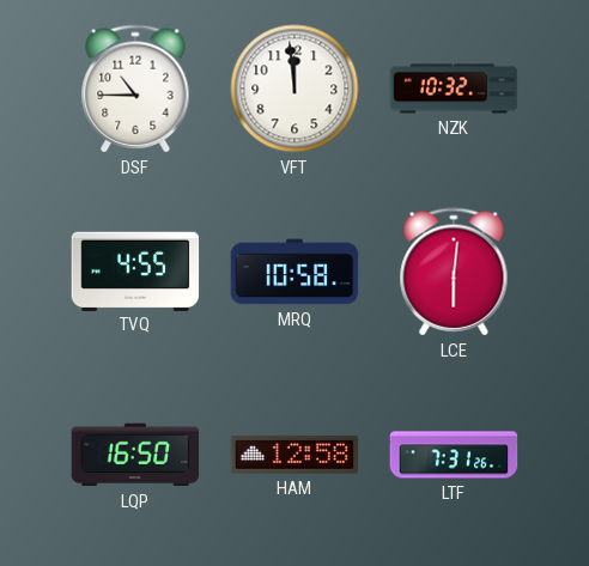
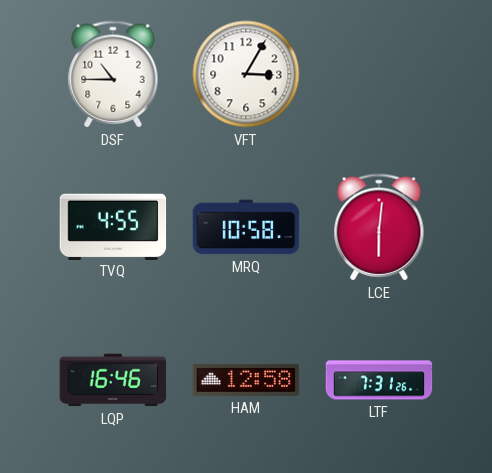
VFT: 11:59 -> 3:05 (246, 74)
NZK: 10:32 -> none (454, 89)
LQP: 16:50 -> 16:46 (113, 380)
